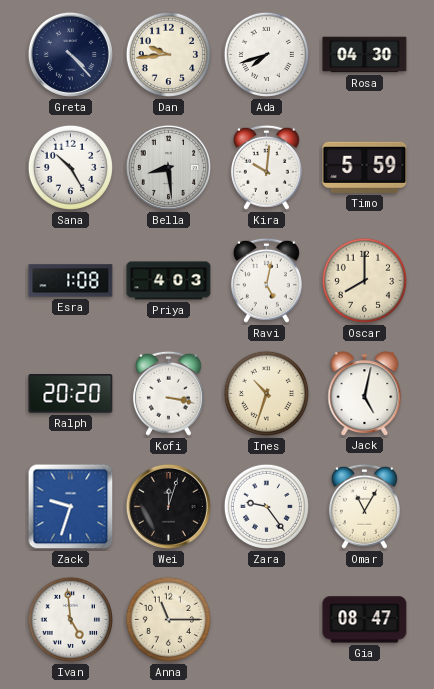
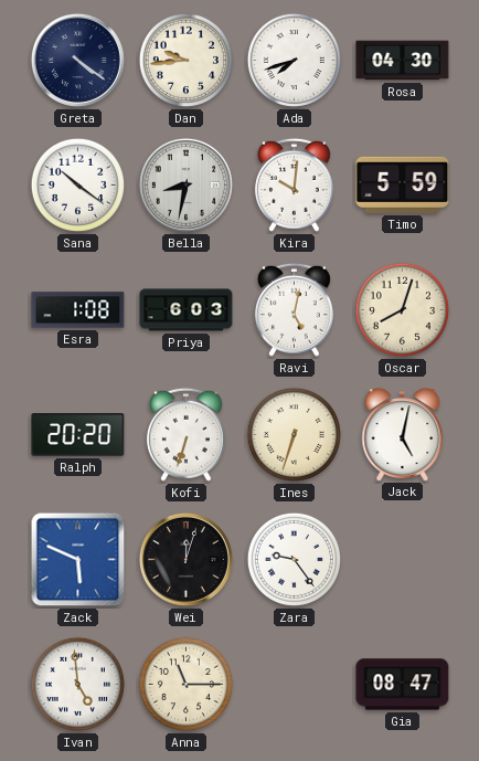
Greta: 4:23 -> 4:21 (77, 60)
Sana: 10:25 -> 10:21 (77, 184)
Bella: 8:29 -> 8:32 (185, 184)
Priya: 4:03 -> 6:03 (187, 310)
Oscar: 8:00 -> 8:03 (402, 309)
Kofi: 3:17 -> 6:33 (185, 434)
Ines: 10:33 -> 6:33 (294, 434)
Zack: 9:33 -> 5:49 (78, 560)
Omar: 11:05 -> none (364, 506)
